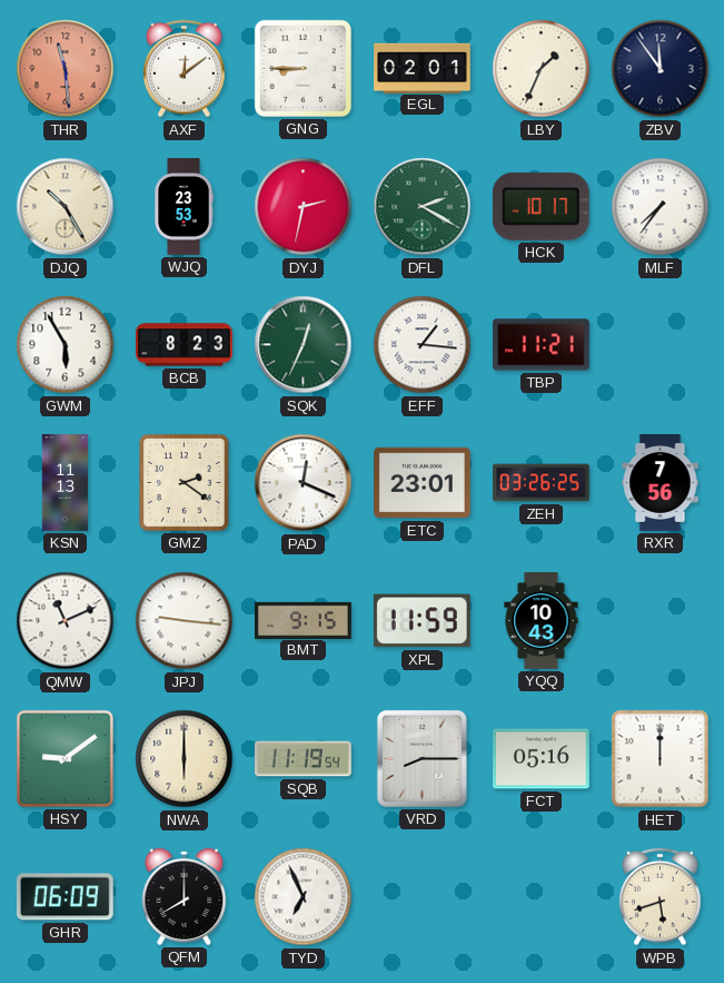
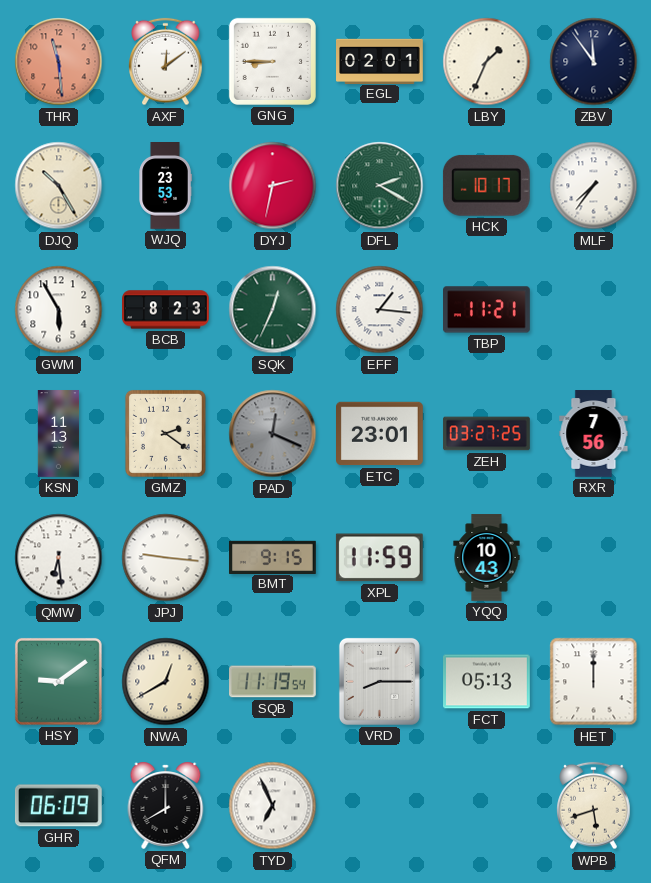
PAD dial: white -> grey (273, 434)
ZEH: 03:26 -> 03:27 (487, 434)
QMW: 11:11 -> 6:29 (59, 558)
NWA: 6:00 -> 12:40 (166, 682)
FCT: 05:16 -> 05:13 (487, 682)
